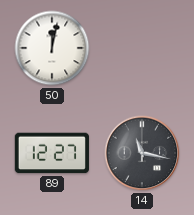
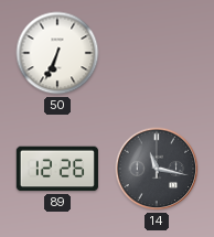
50: 12:02 -> 6:34 (57, 53)
89: 12:27 -> 12:26 (57, 169)
